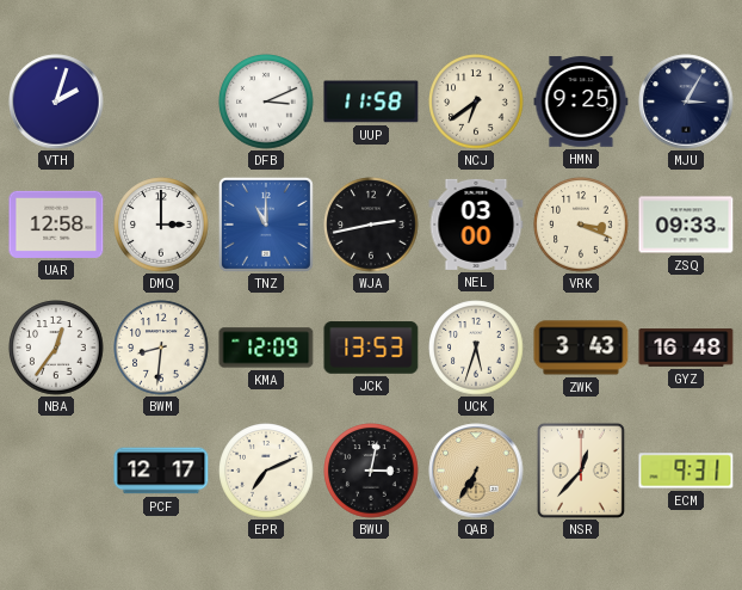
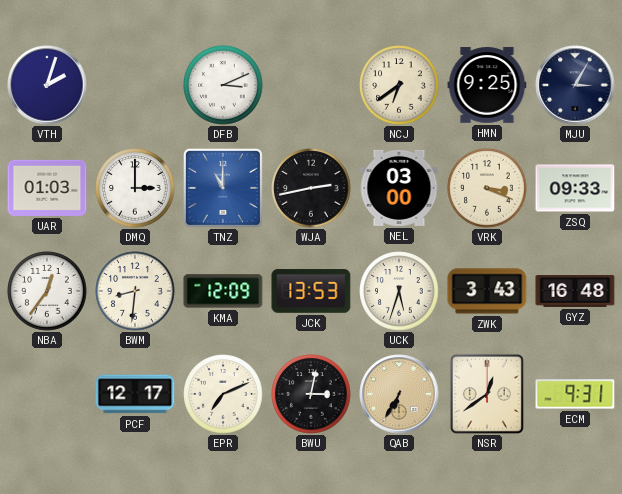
UUP: 11:58 -> none (371, 102)
UAR: 12:58 -> 01:03 (47, 188)
NSR: 12:37 -> 12:39 (487, 394)
